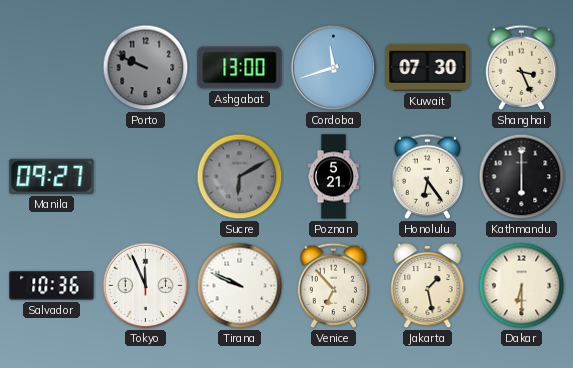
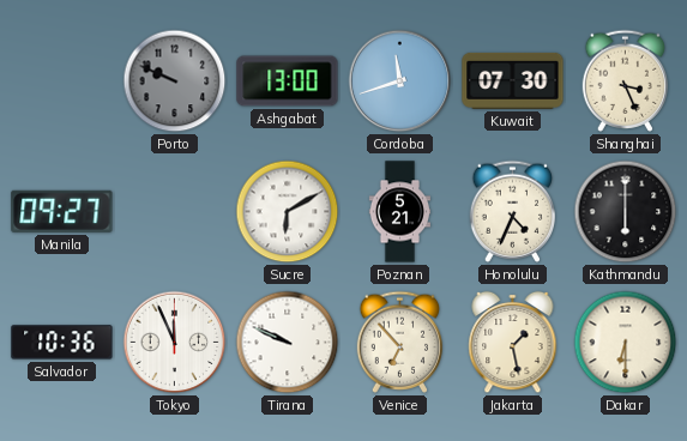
Sucre dial: grey -> white (288, 212)
Honolulu: 6:24 -> 4:34 (513, 211)
